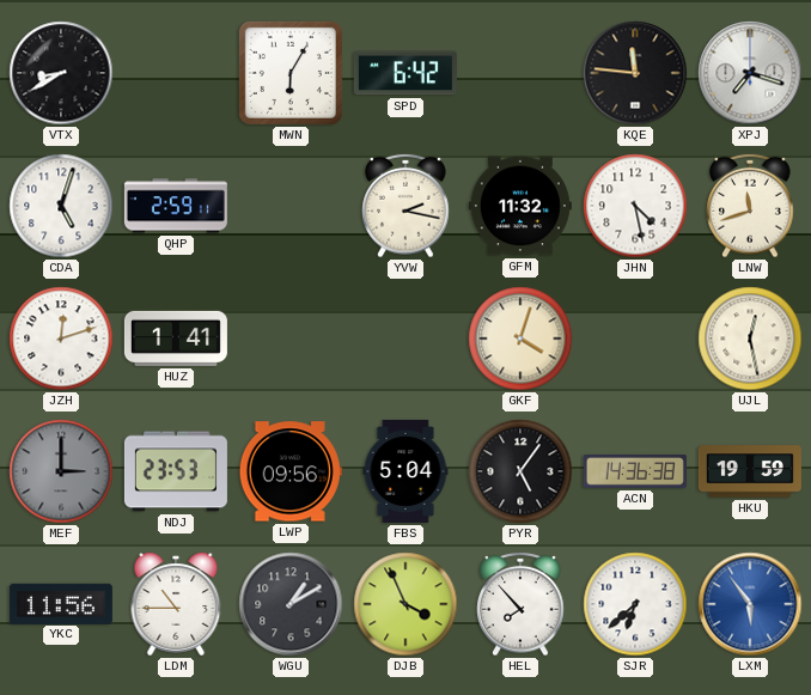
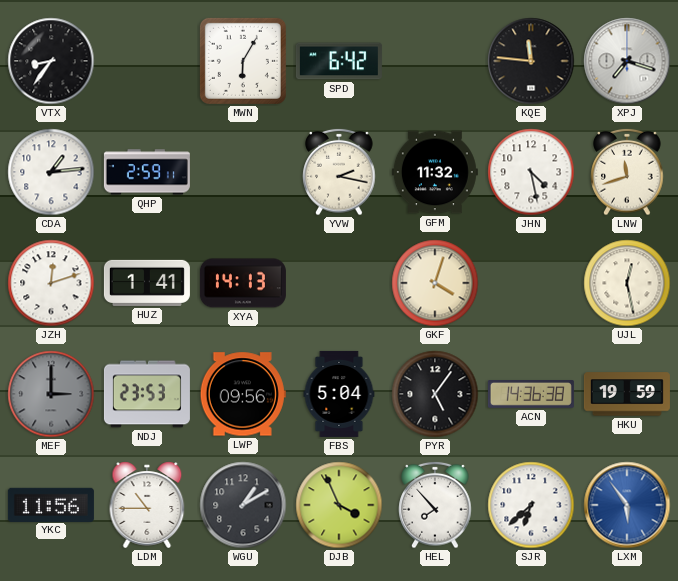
VTX: 8:40 -> 8:36 (51, 61)
CDA: 5:03 -> 1:14 (51, 172)
XYA: none -> 14:13 (243, 283)
